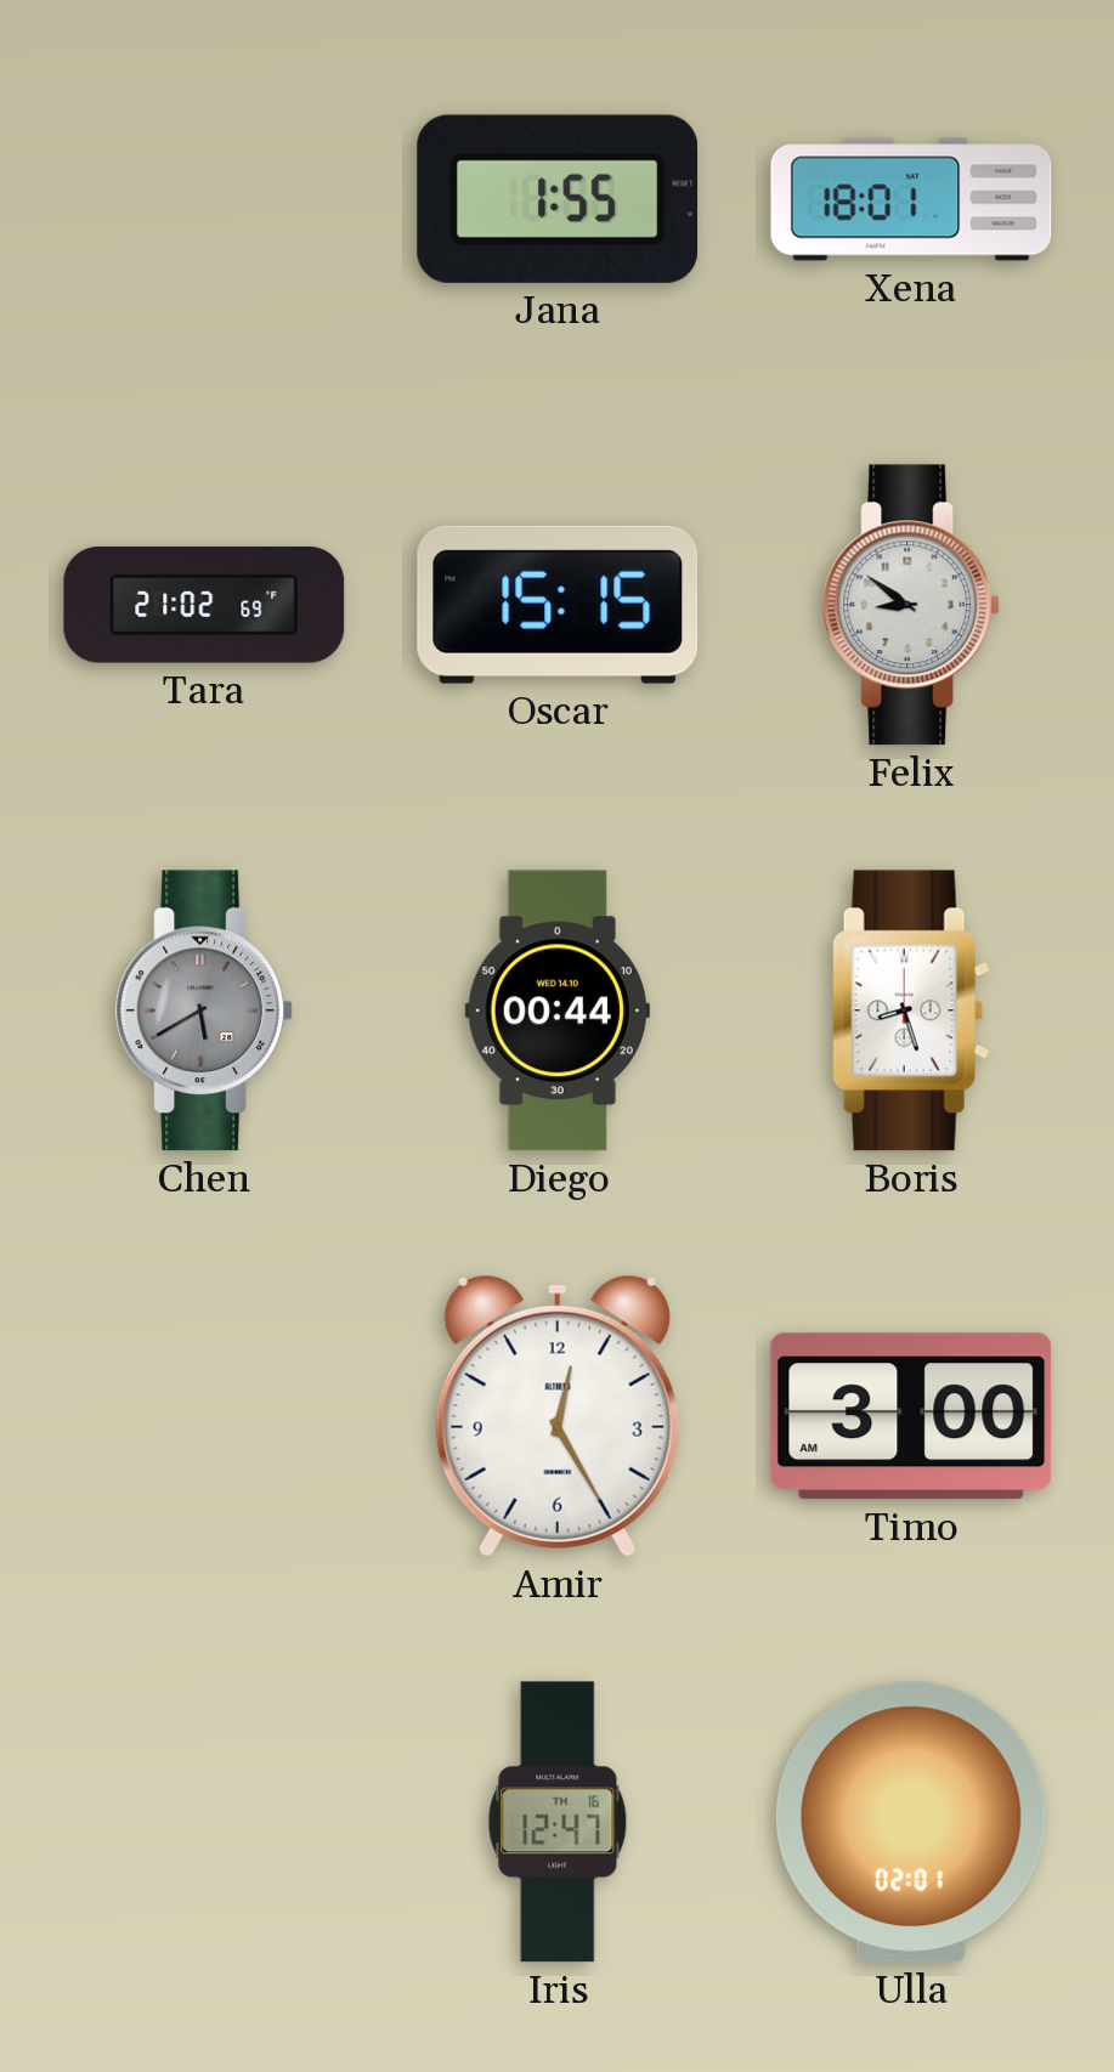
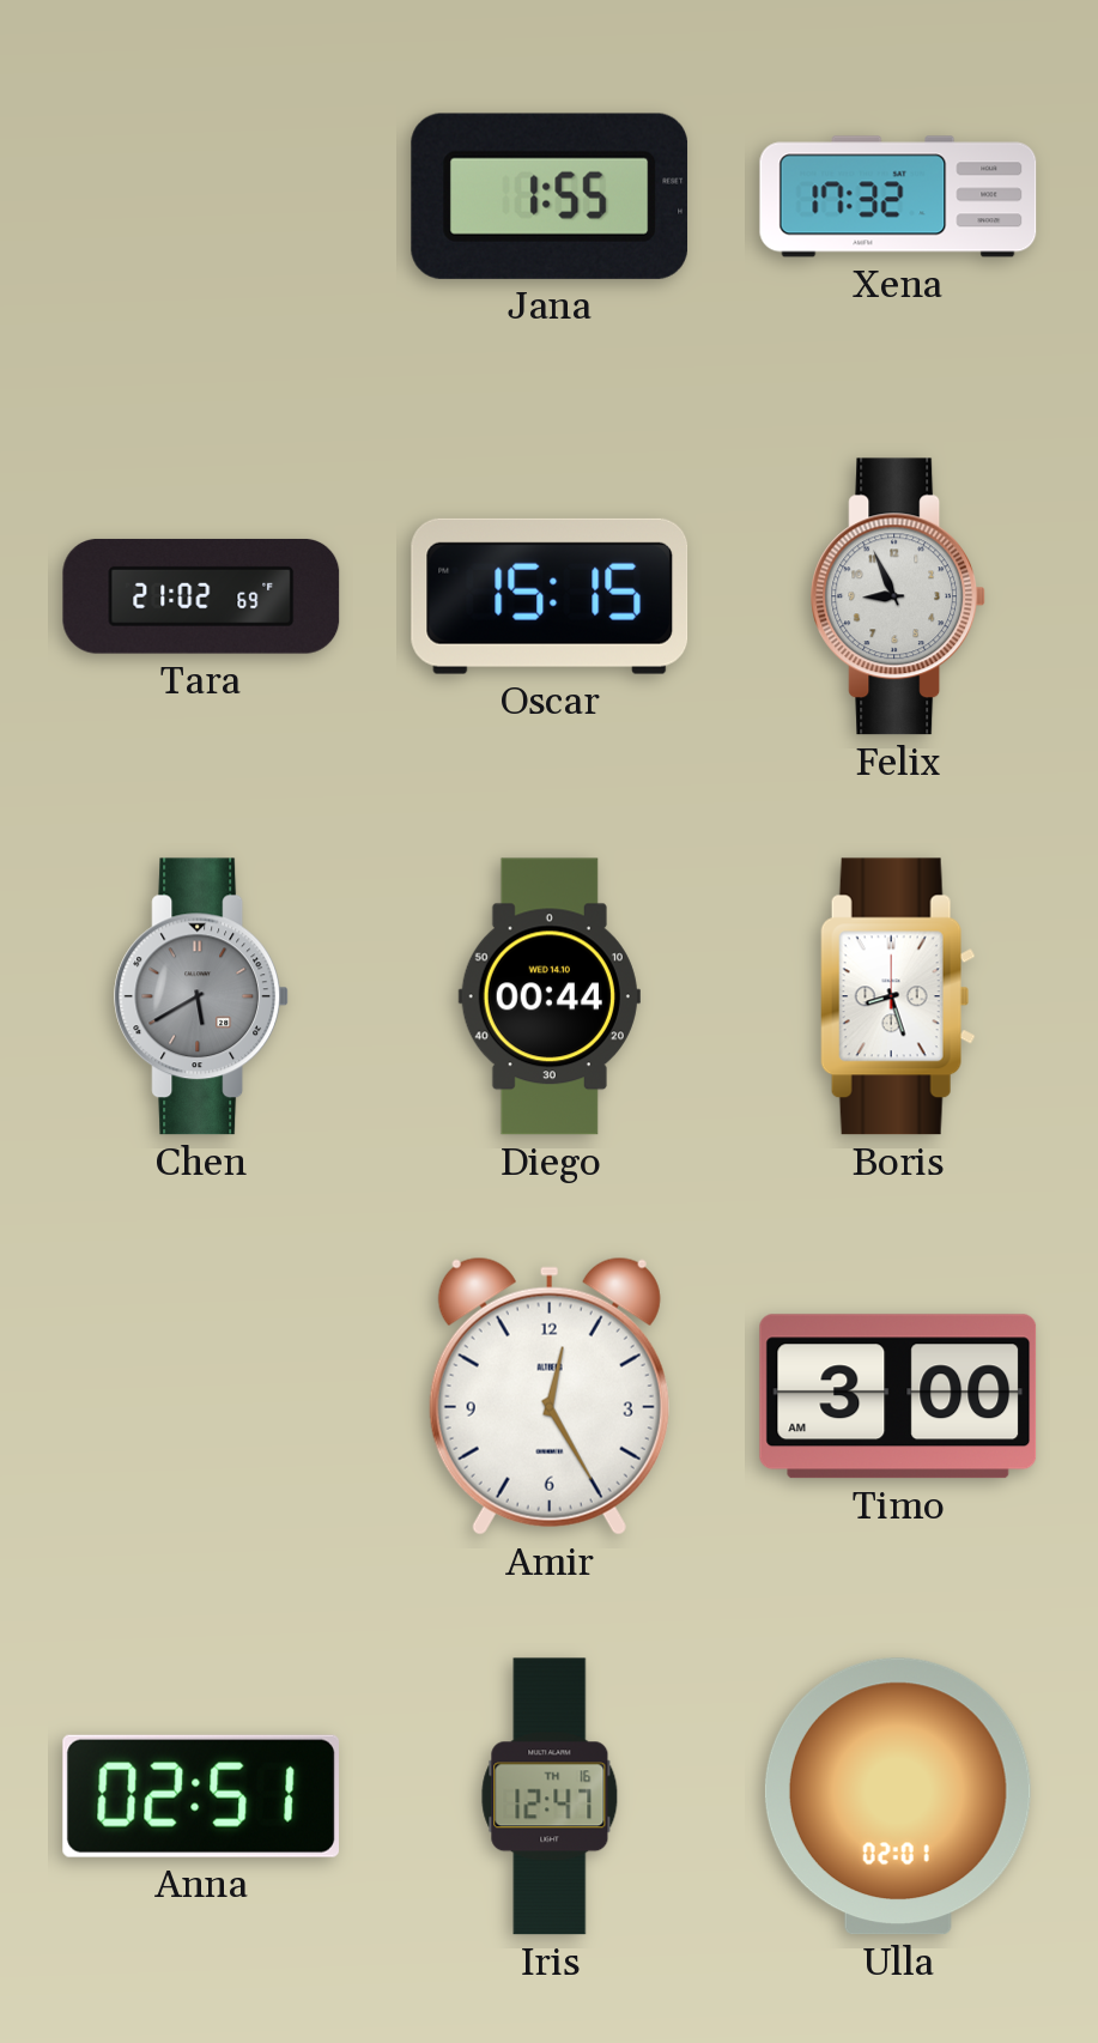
Xena: 18:01 -> 17:32 (898, 196)
Felix: 8:51 -> 8:56 (899, 596)
Anna: none -> 02:51 (200, 1796)
